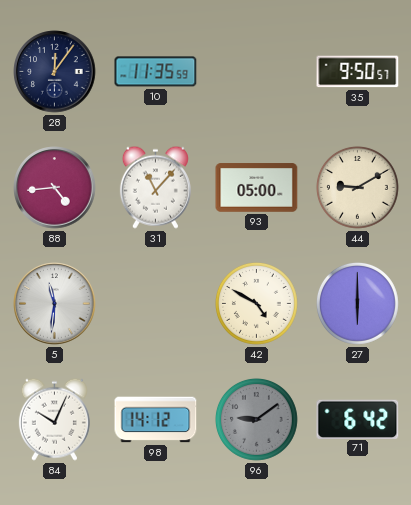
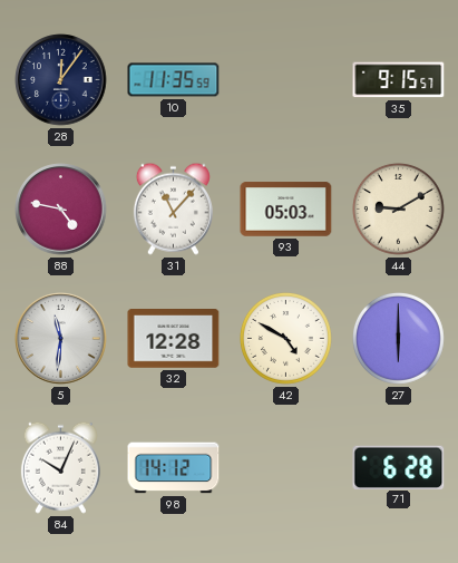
35: 9:50 -> 9:15 (399, 80)
88: 4:44 -> 4:47 (61, 210)
93: 05:00 -> 05:03 (286, 210)
32: none -> 12:28 (174, 339)
96: 9:09 -> none (256, 419)
71: 6:42 -> 6:28 (399, 467)
